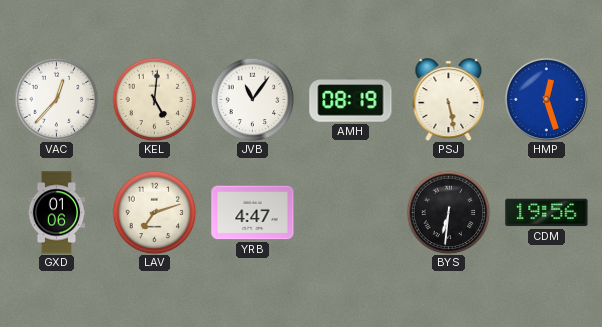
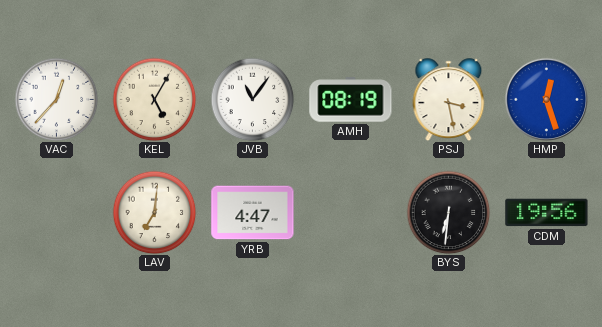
KEL: 5:01 -> 5:05 (154, 99)
PSJ: 5:28 -> 3:28 (449, 100)
GXD: 01:06 -> none (57, 213)
LAV: 7:12 -> 7:01 (154, 212)
